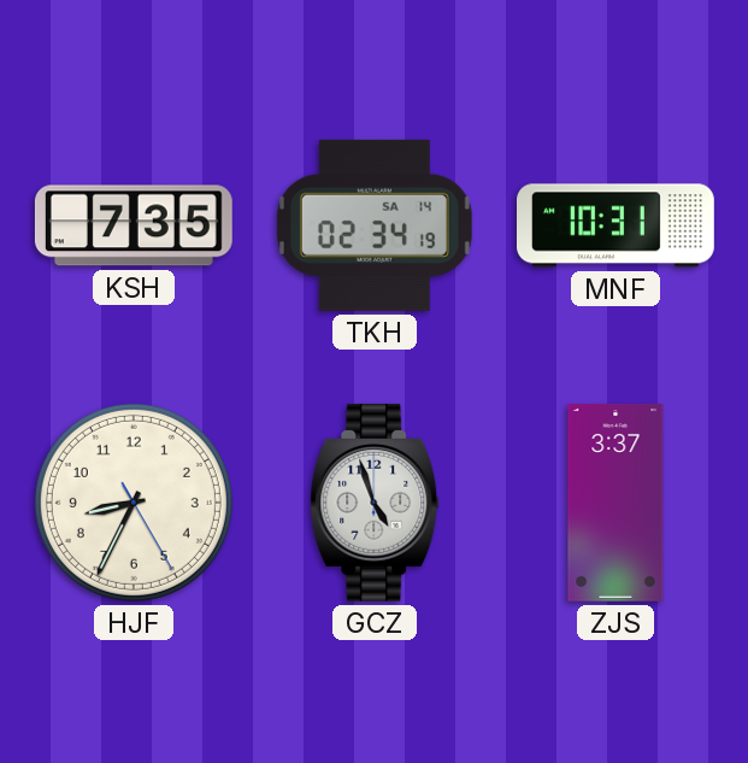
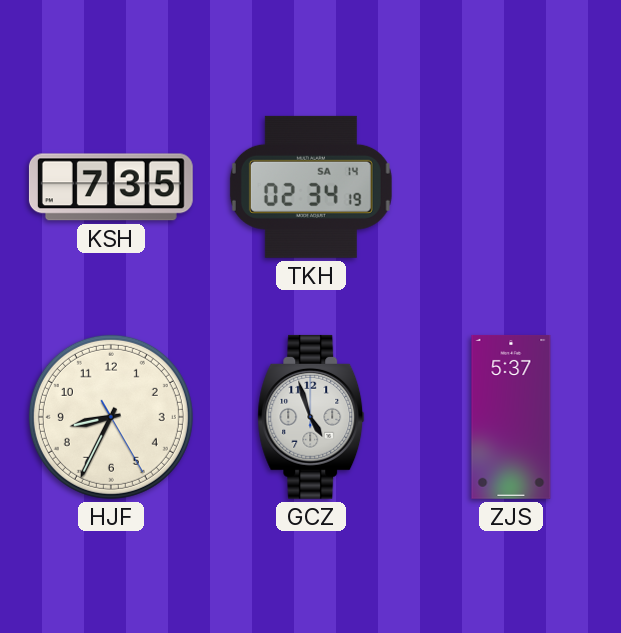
MNF: 10:31 -> none (617, 225)
ZJS: 3:37 -> 5:37 (511, 417)
